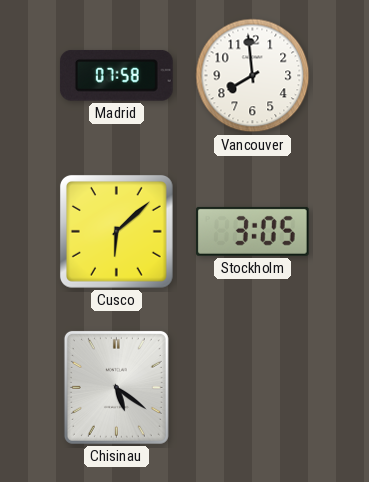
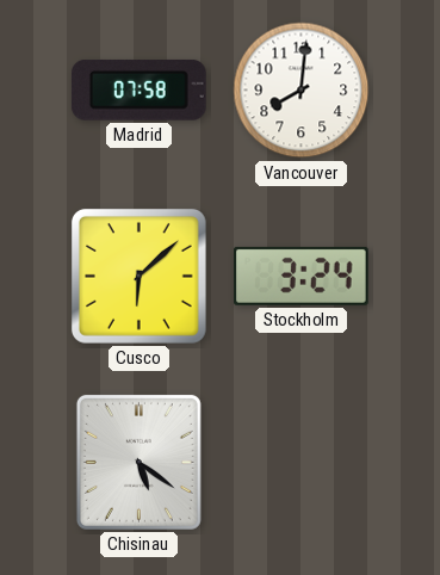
Vancouver: 7:59 -> 8:01 (302, 91)
Stockholm: 3:05 -> 3:24 (302, 276)
